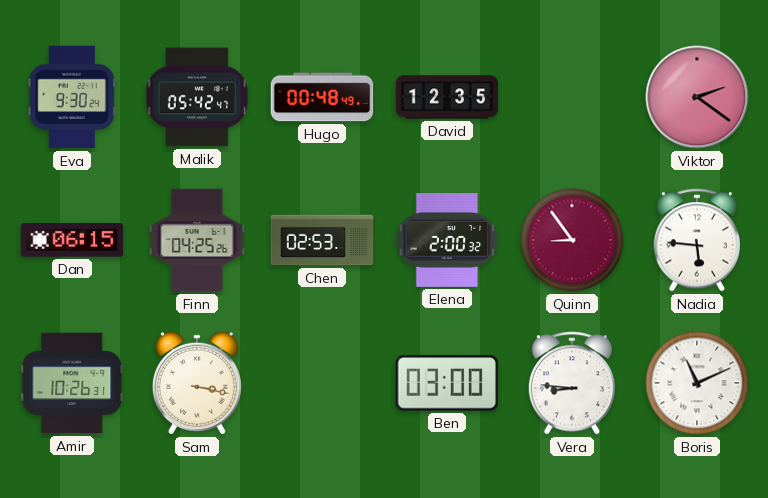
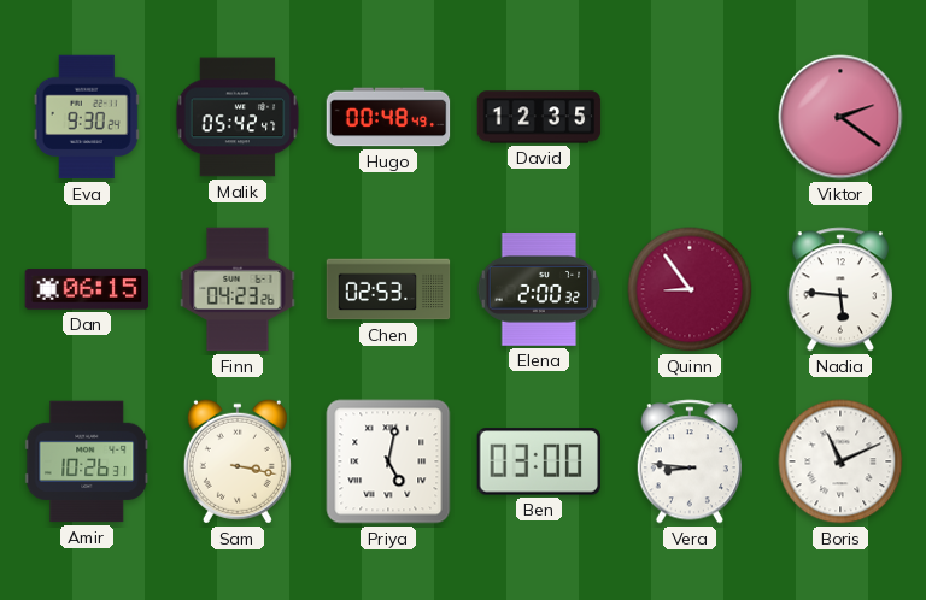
Finn: 04:25 -> 04:23 (238, 289)
Priya: none -> 5:02 (388, 461)
